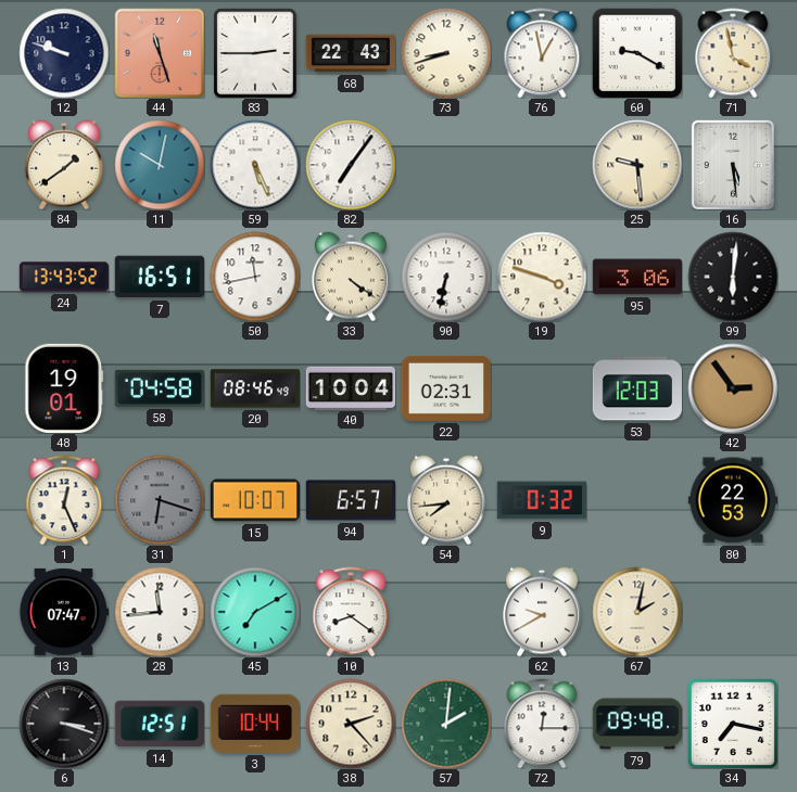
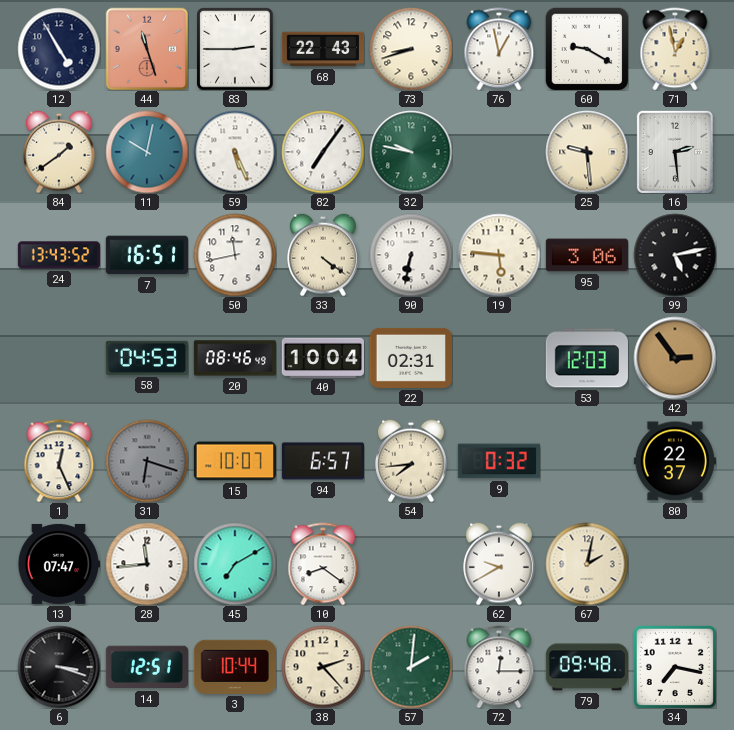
12: 9:48 -> 4:55 (59, 49)
71: 3:58 -> 12:58 (675, 49)
32: none -> 9:47 (411, 152)
16: 5:29 -> 2:29 (675, 152)
19: 3:48 -> 5:46 (499, 255)
99: 6:01 -> 5:13 (675, 255)
48: 19:01 -> none (64, 388)
58: 04:58 -> 04:53 (146, 358)
80: 22:53 -> 22:37 (675, 461)
